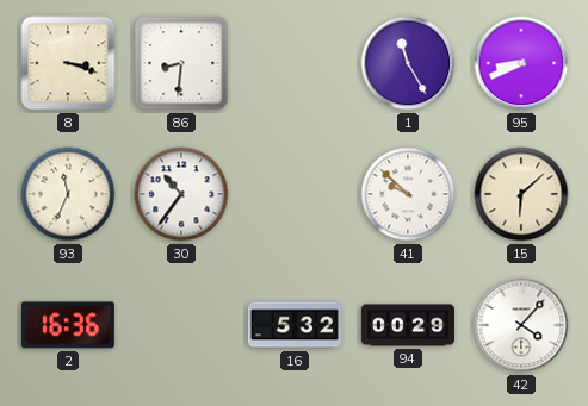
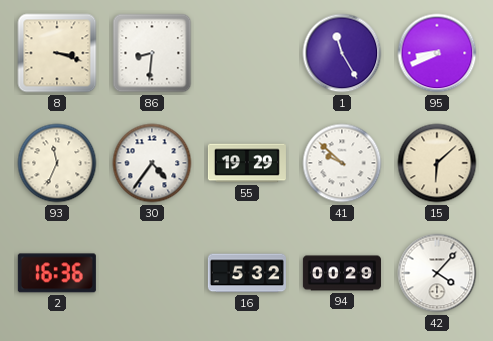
30: 10:36 -> 4:36 (152, 163)
55: none -> 19:29 (247, 163)
